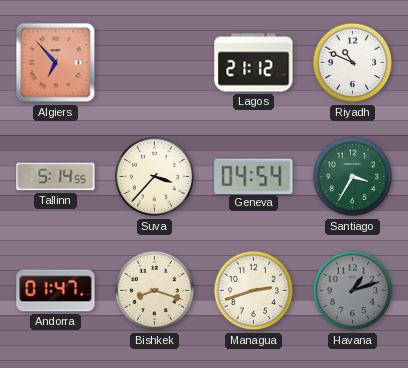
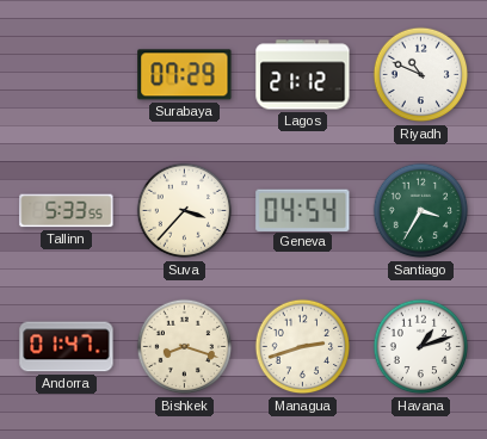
Algiers: 6:53 -> none (56, 63)
Surabaya: none -> 07:29 (185, 75)
Tallinn: 5:14 -> 5:33 (67, 211)
Havana dial: grey -> white (421, 347)
